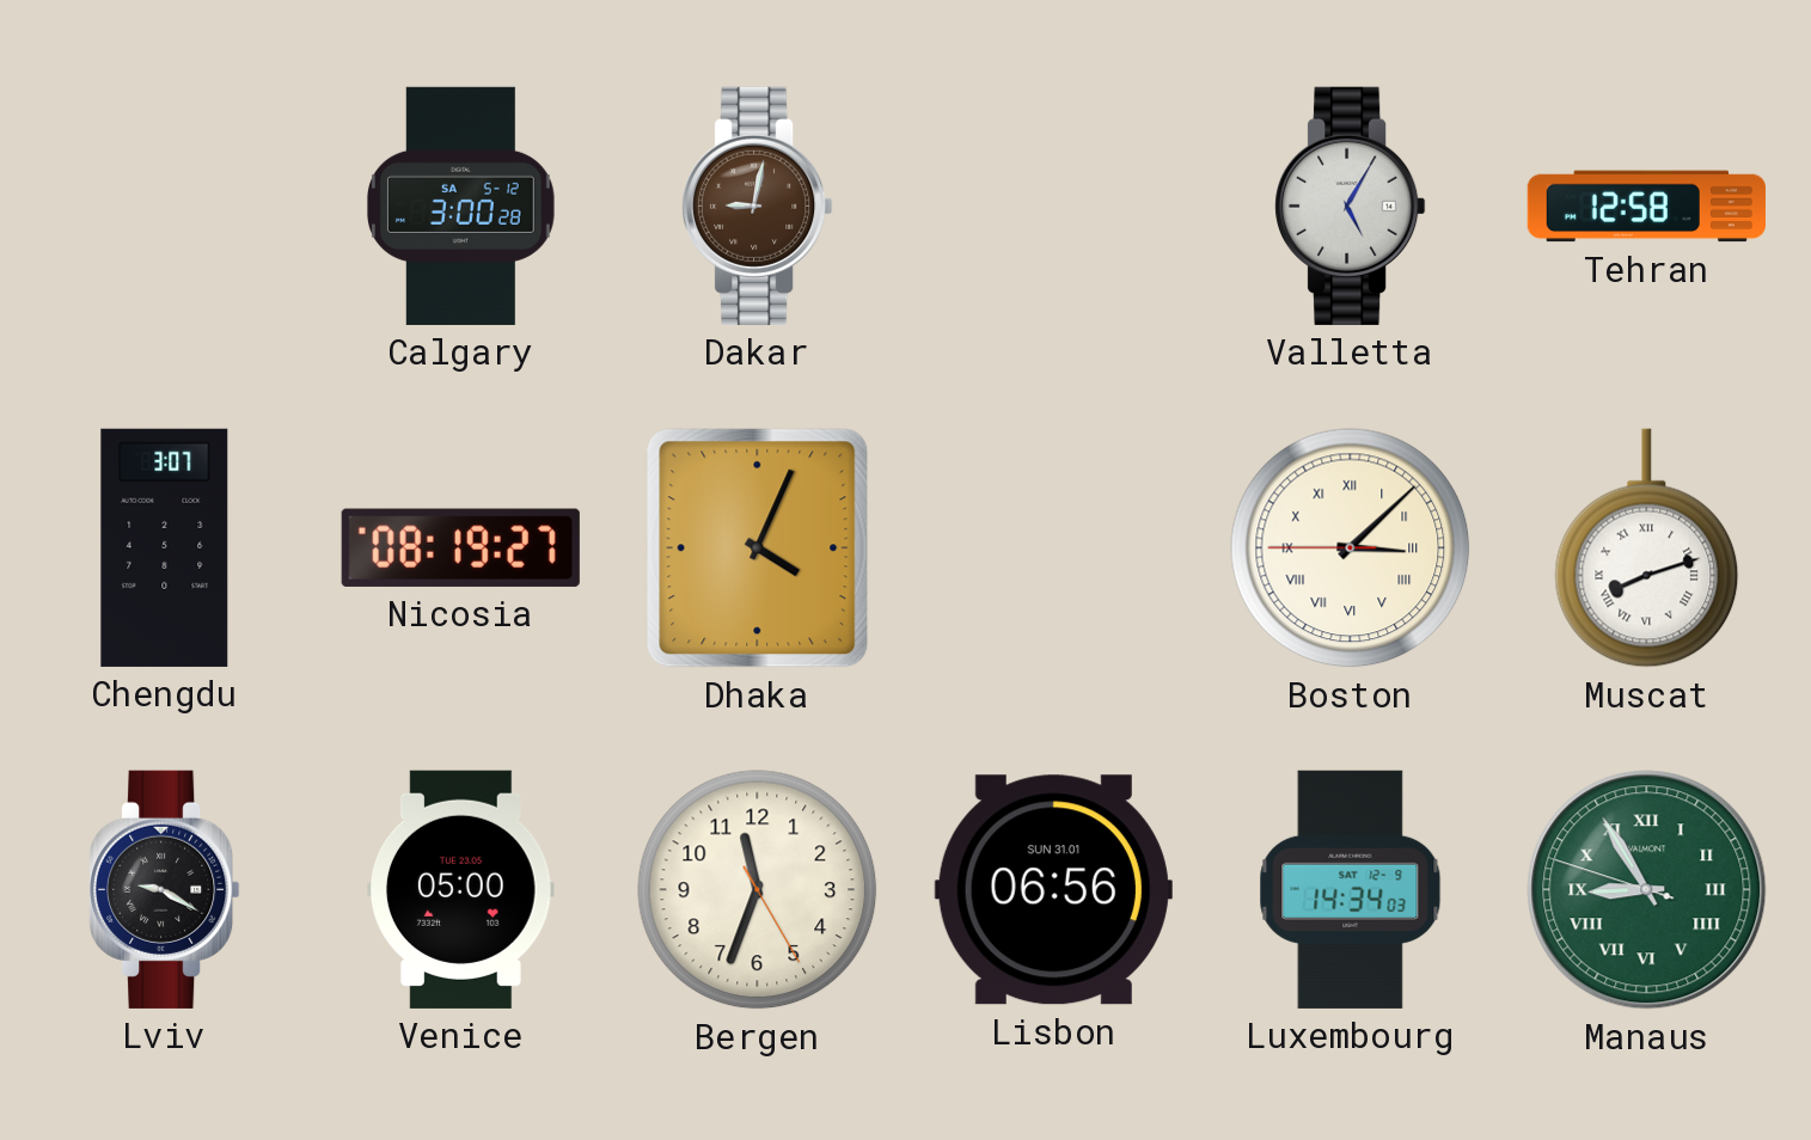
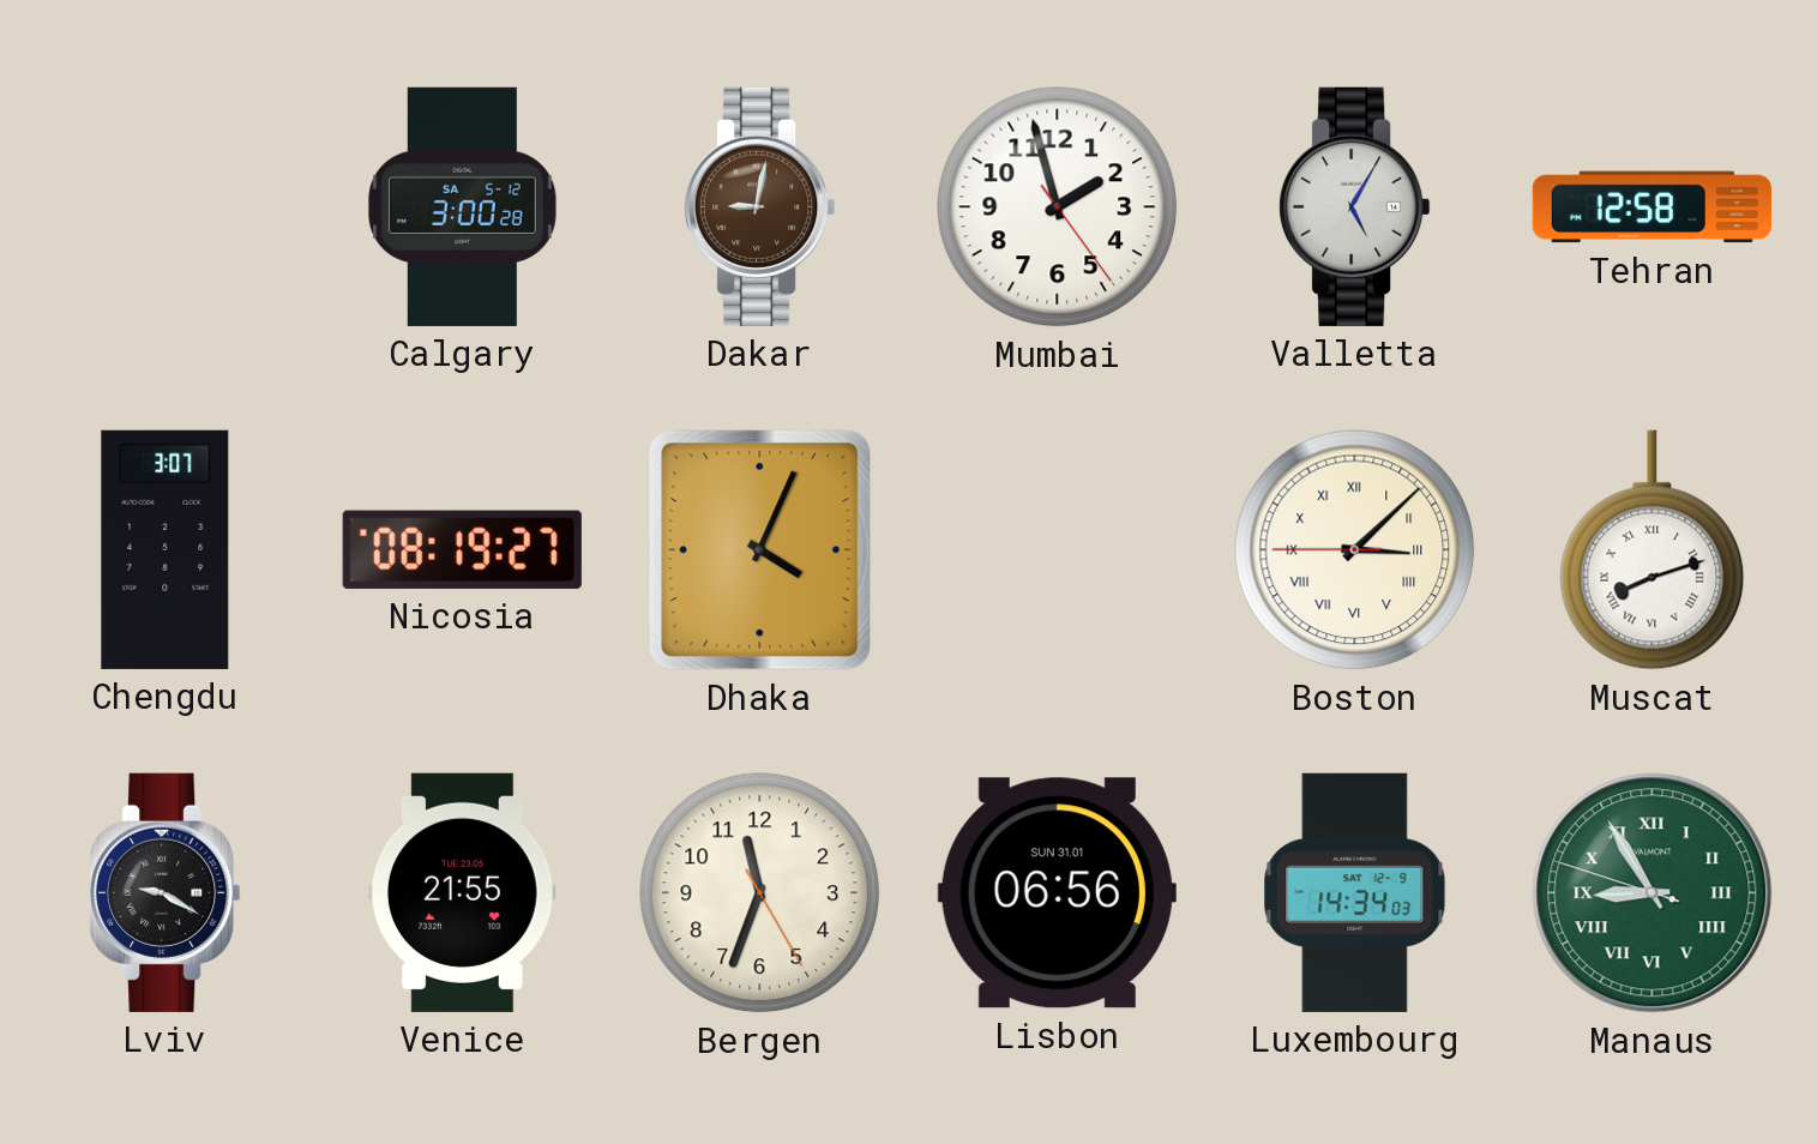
Mumbai: none -> 1:57 (1058, 207)
Venice: 05:00 -> 21:55 (463, 892)
